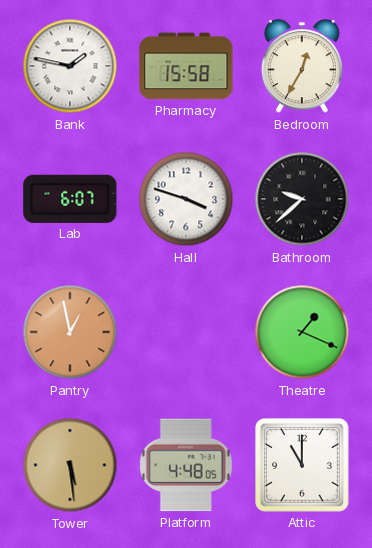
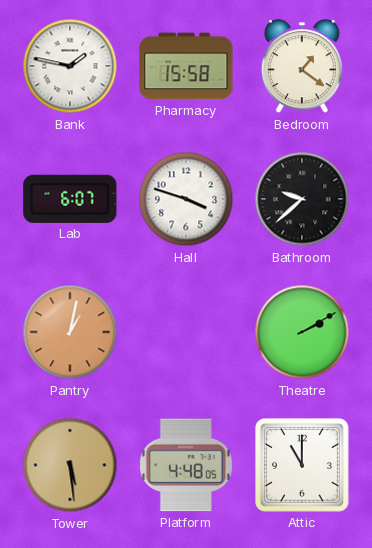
Bedroom: 12:35 -> 1:21 (302, 67)
Pantry: 12:58 -> 1:02 (70, 332)
Theatre: 1:19 -> 2:10 (302, 332)
